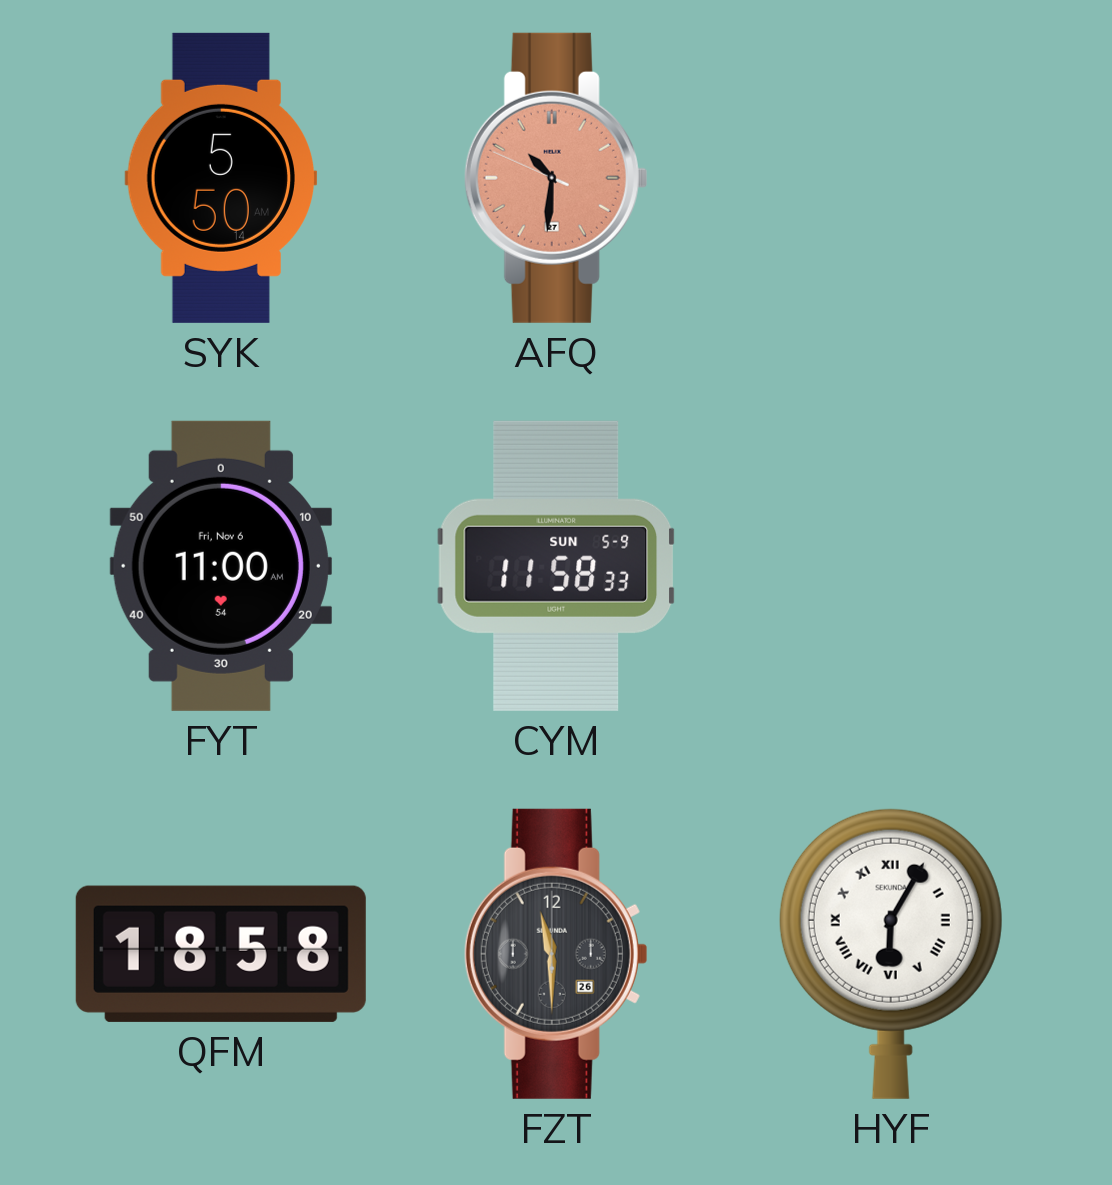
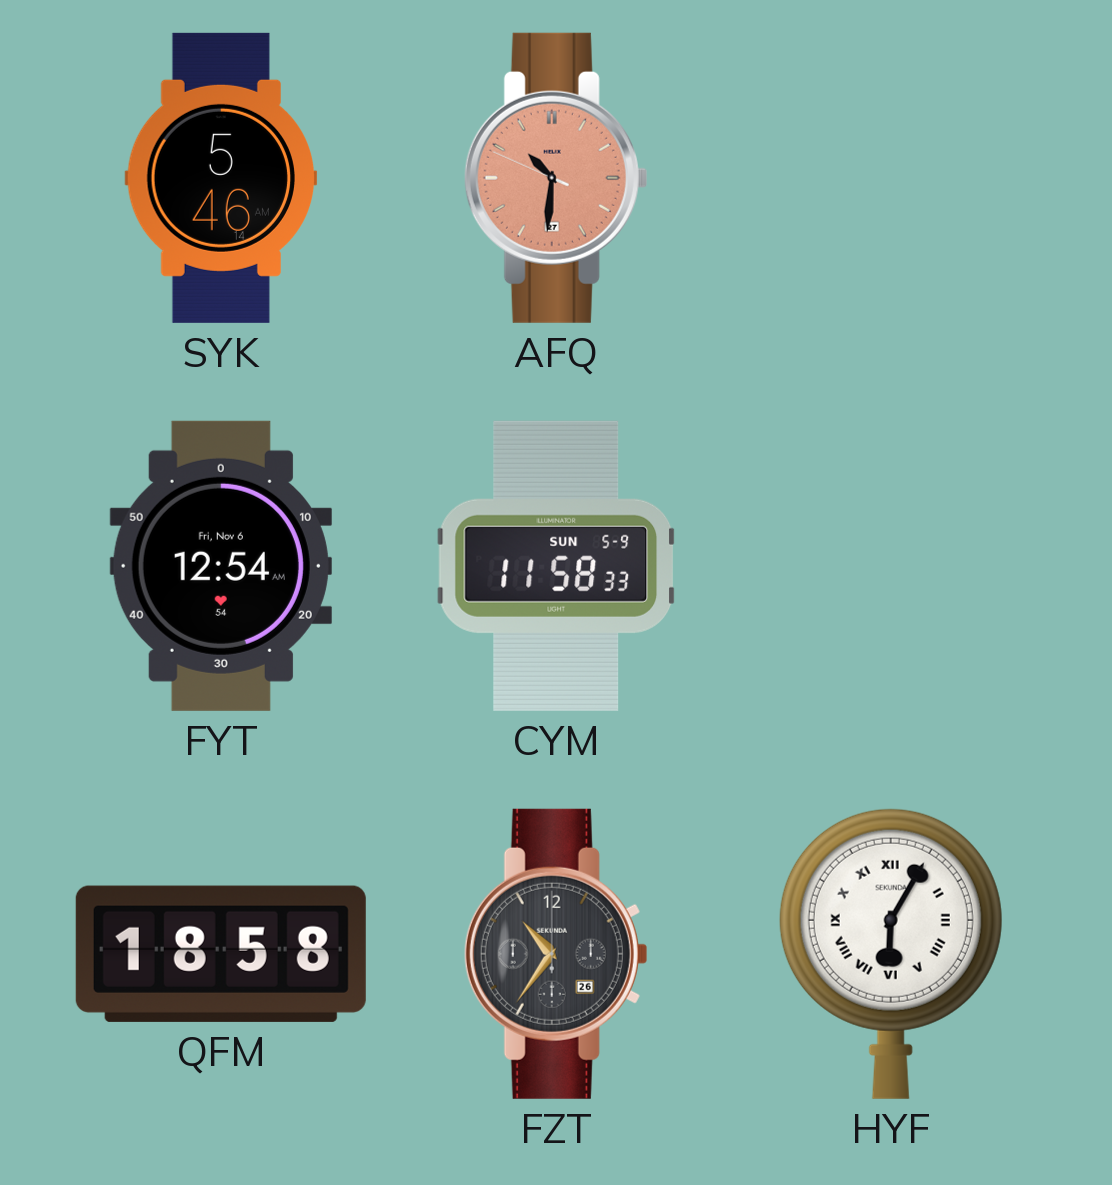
SYK: 5:50 -> 5:46 (221, 178)
FYT: 11:00 -> 12:54 (221, 566)
FZT: 11:30 -> 10:36 (556, 954)
